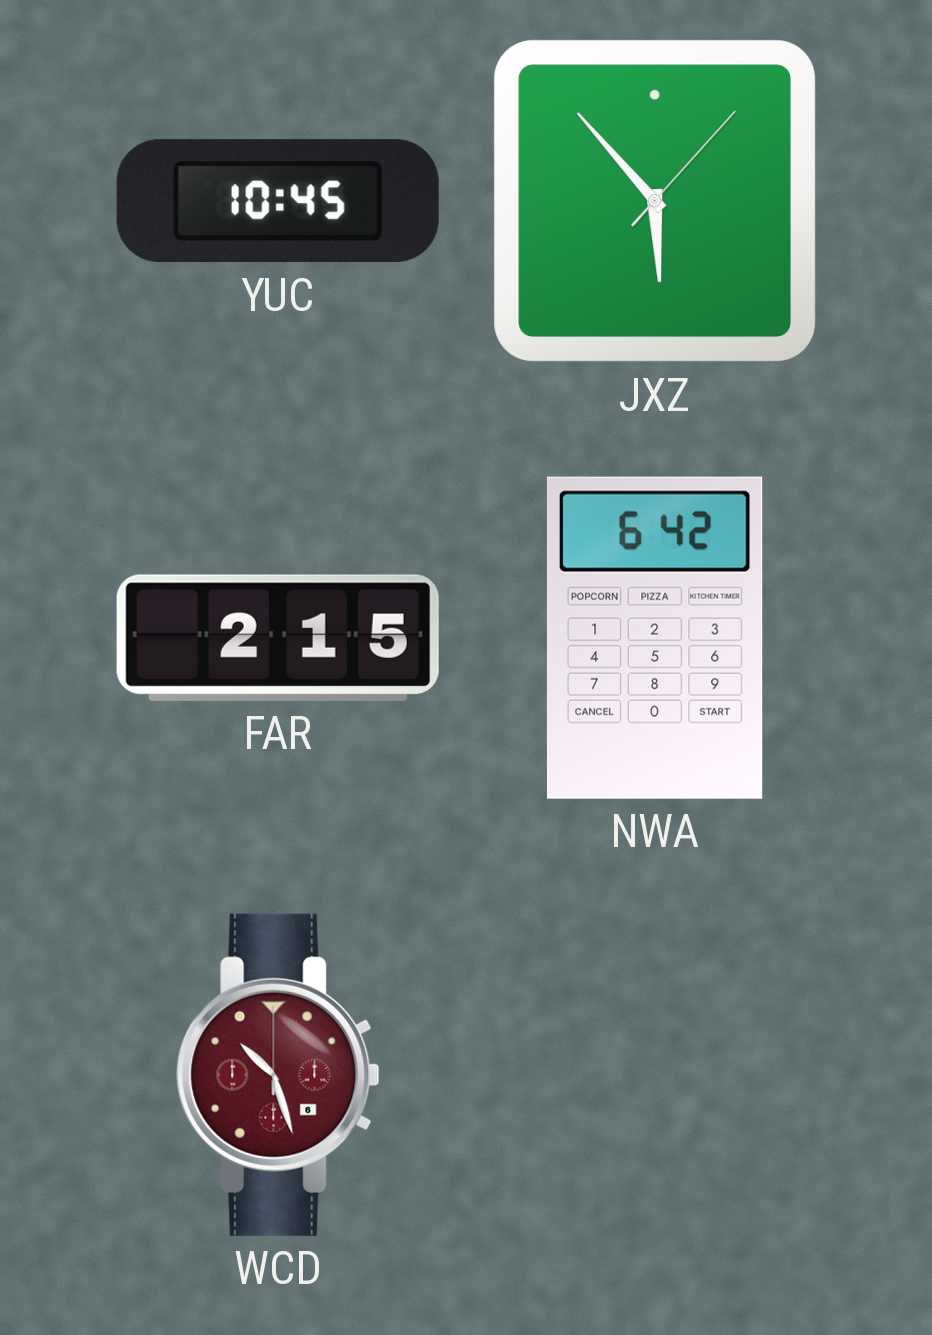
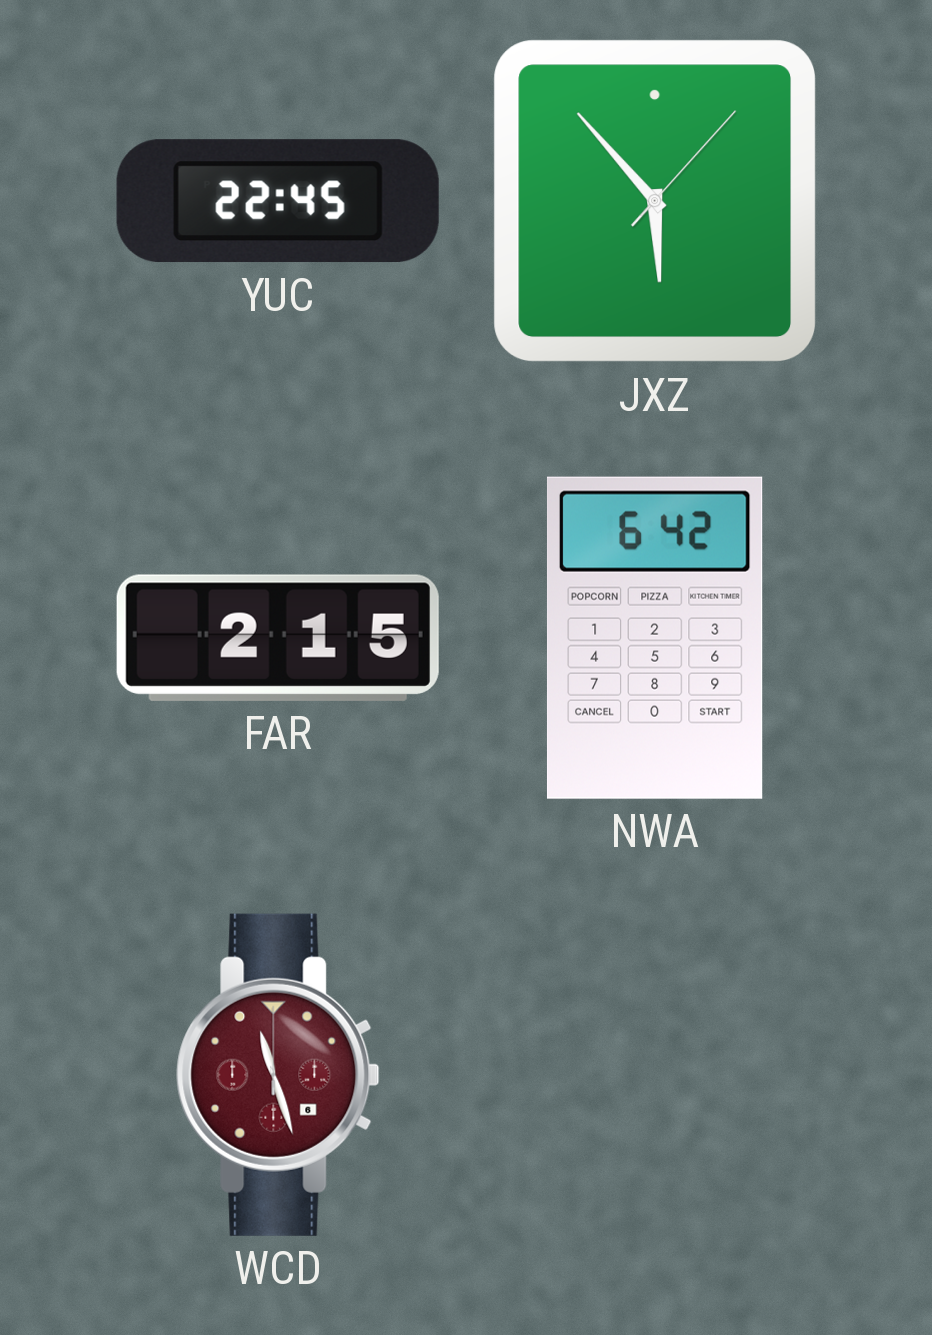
YUC: 10:45 -> 22:45 (278, 201)
WCD: 10:27 -> 11:27 (278, 1075)
